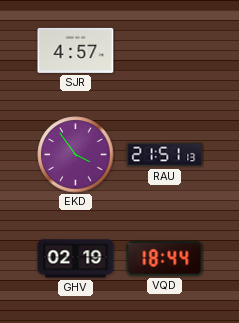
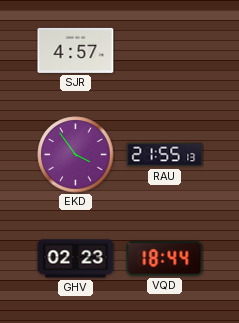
RAU: 21:51 -> 21:55 (165, 155)
GHV: 02:19 -> 02:23 (76, 259)
